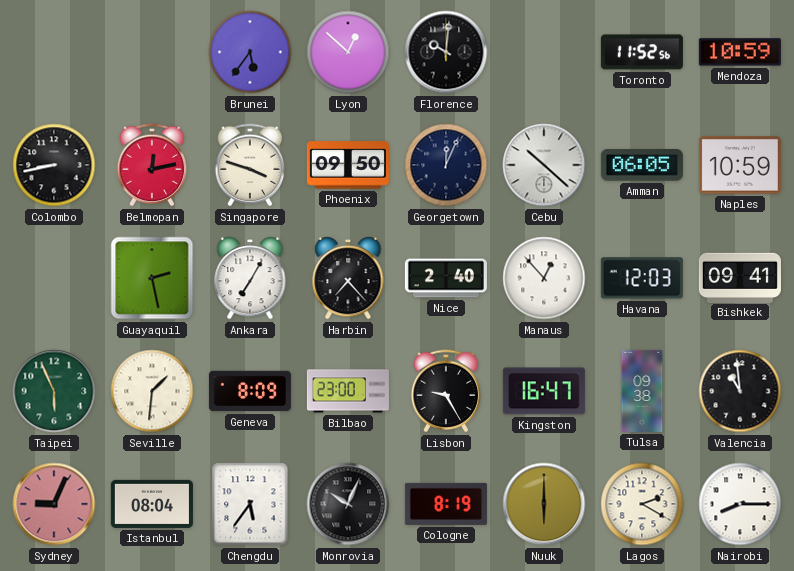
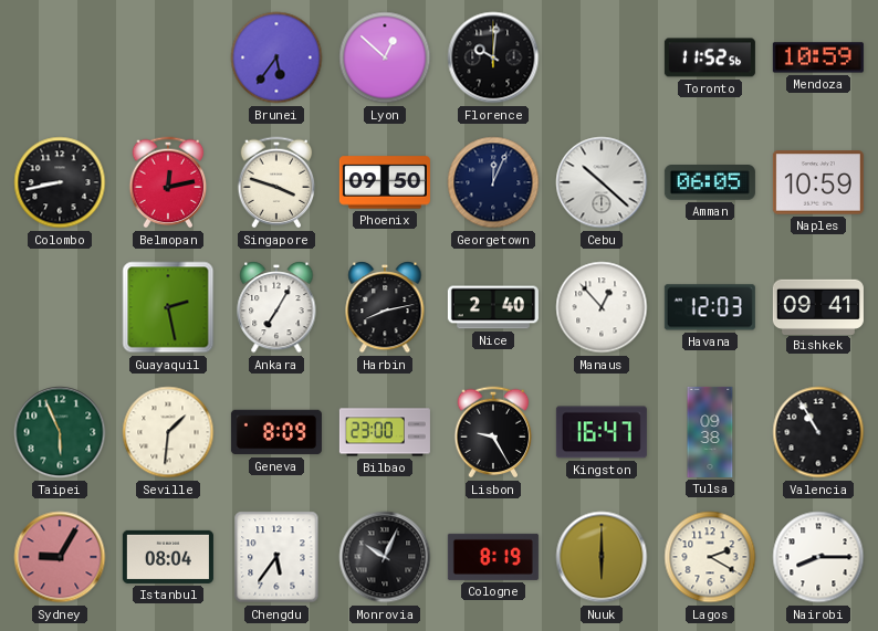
Harbin: 7:23 -> 8:13 (385, 307)
Valencia: 10:59 -> 10:55 (818, 432)
Sydney: 9:04 -> 9:05 (60, 557)
